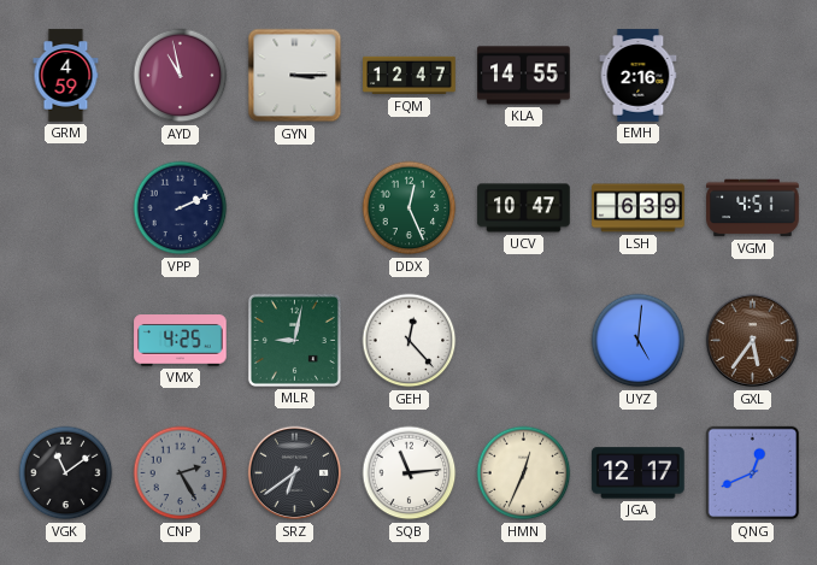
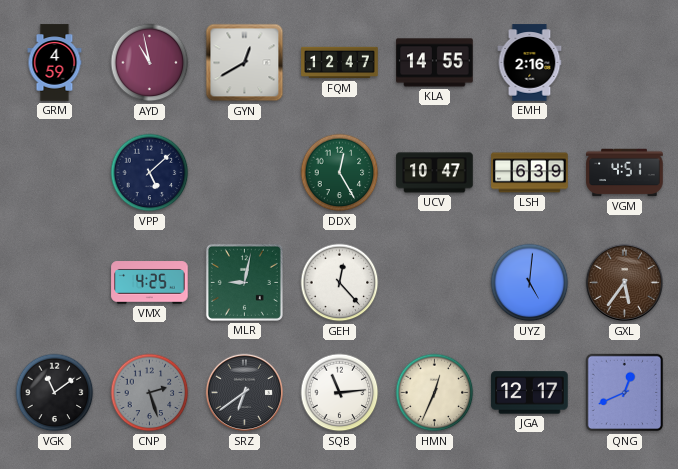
GYN: 3:15 -> 12:40 (245, 63)
VPP: 2:11 -> 5:08 (150, 173)
DDX: 12:26 -> 12:25 (340, 173)
CNP: 2:25 -> 2:27 (150, 393)
